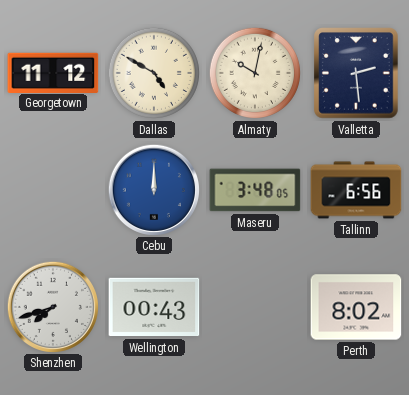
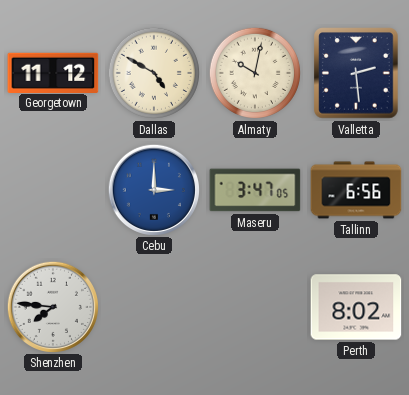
Cebu: 12:00 -> 3:00 (153, 189)
Maseru: 3:48 -> 3:47 (255, 190)
Shenzhen: 7:42 -> 7:46 (52, 306)
Wellington: 00:43 -> none (154, 307)
